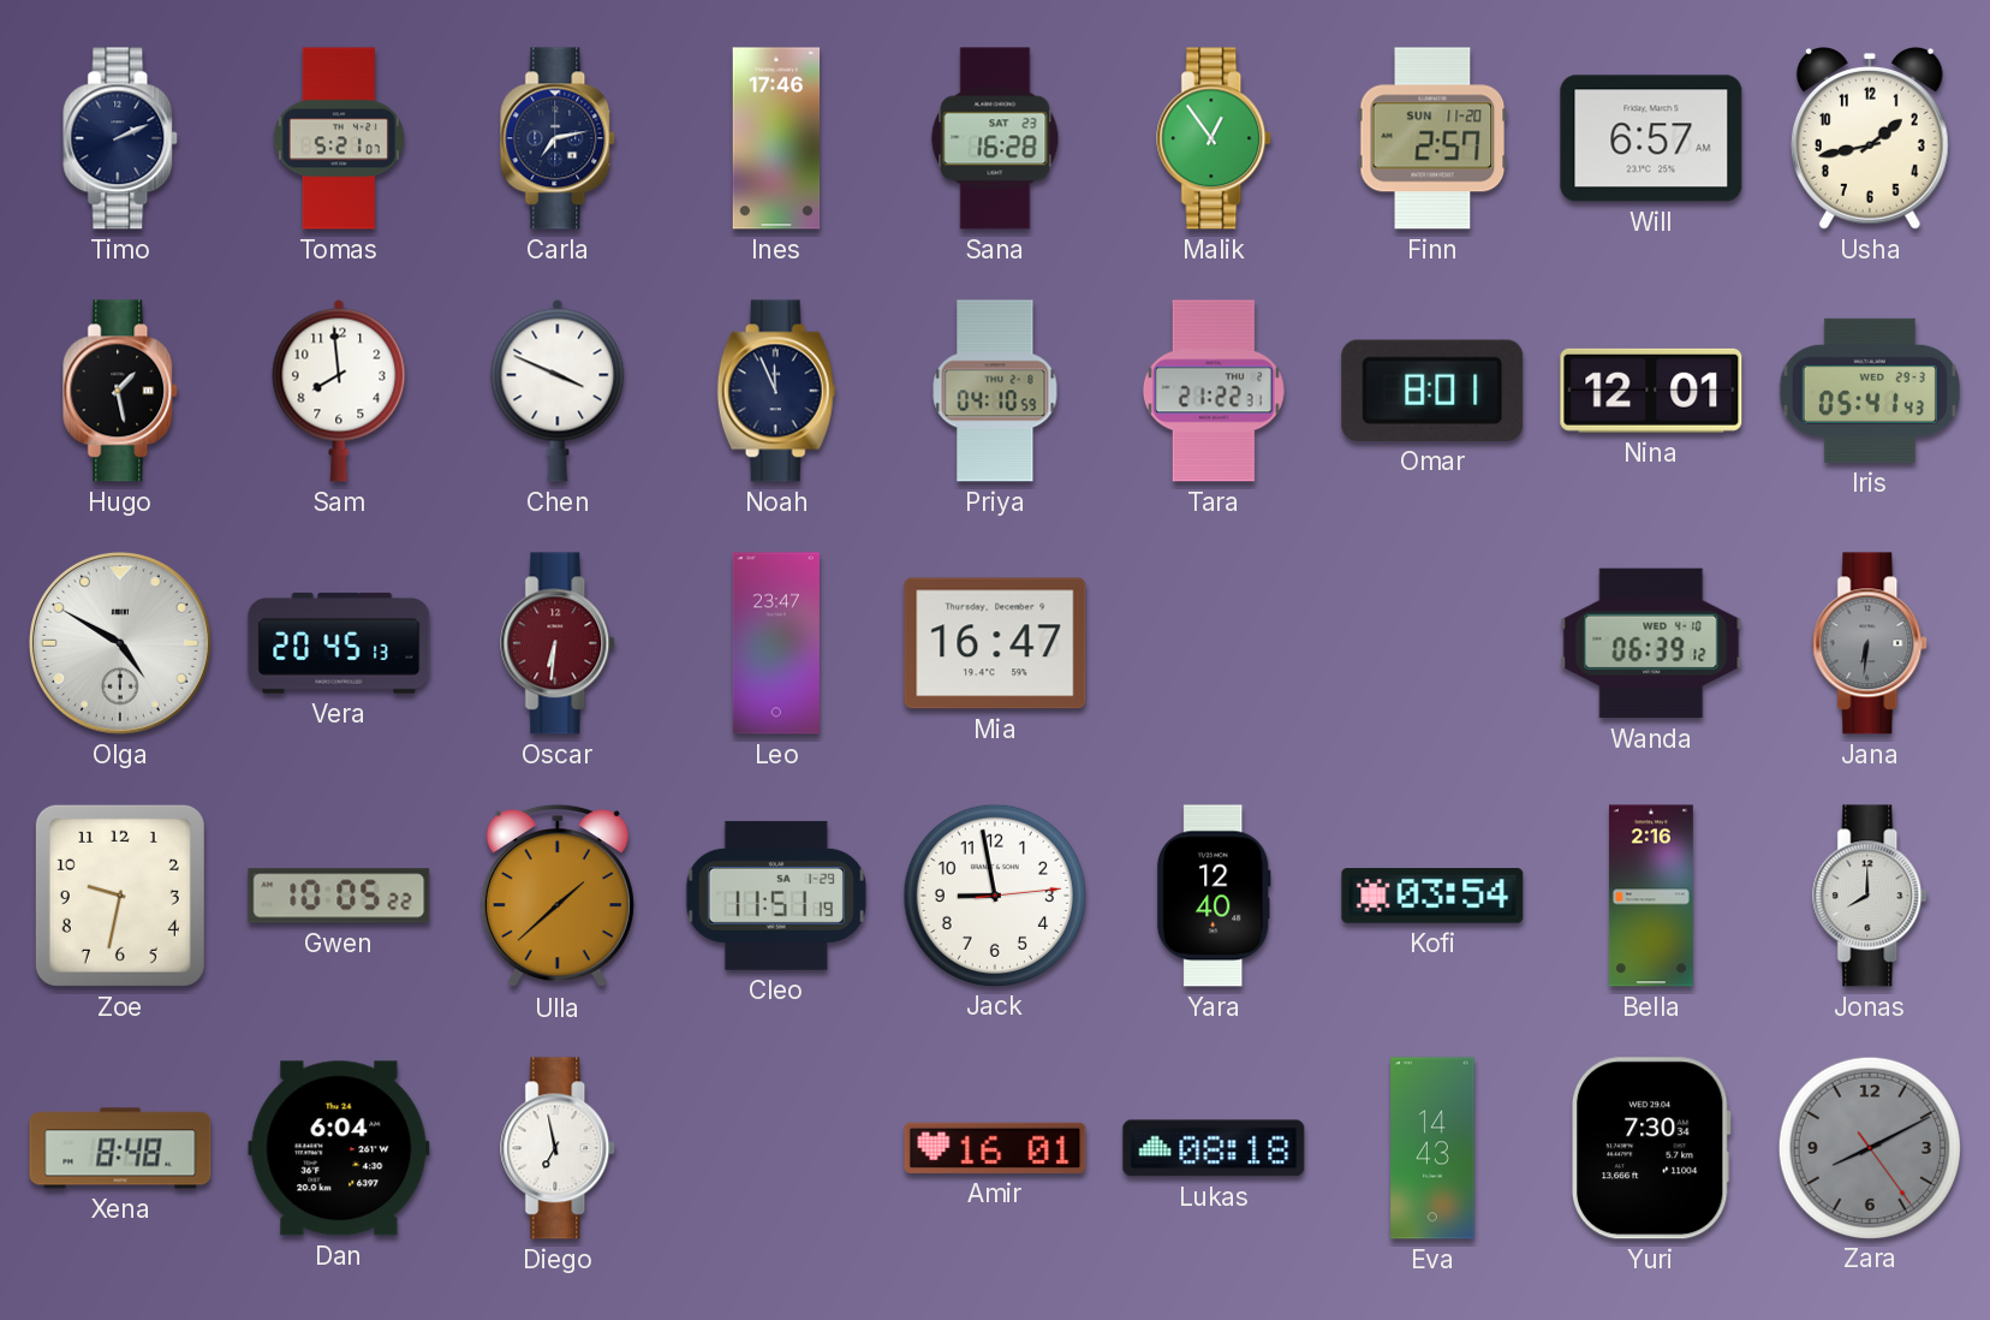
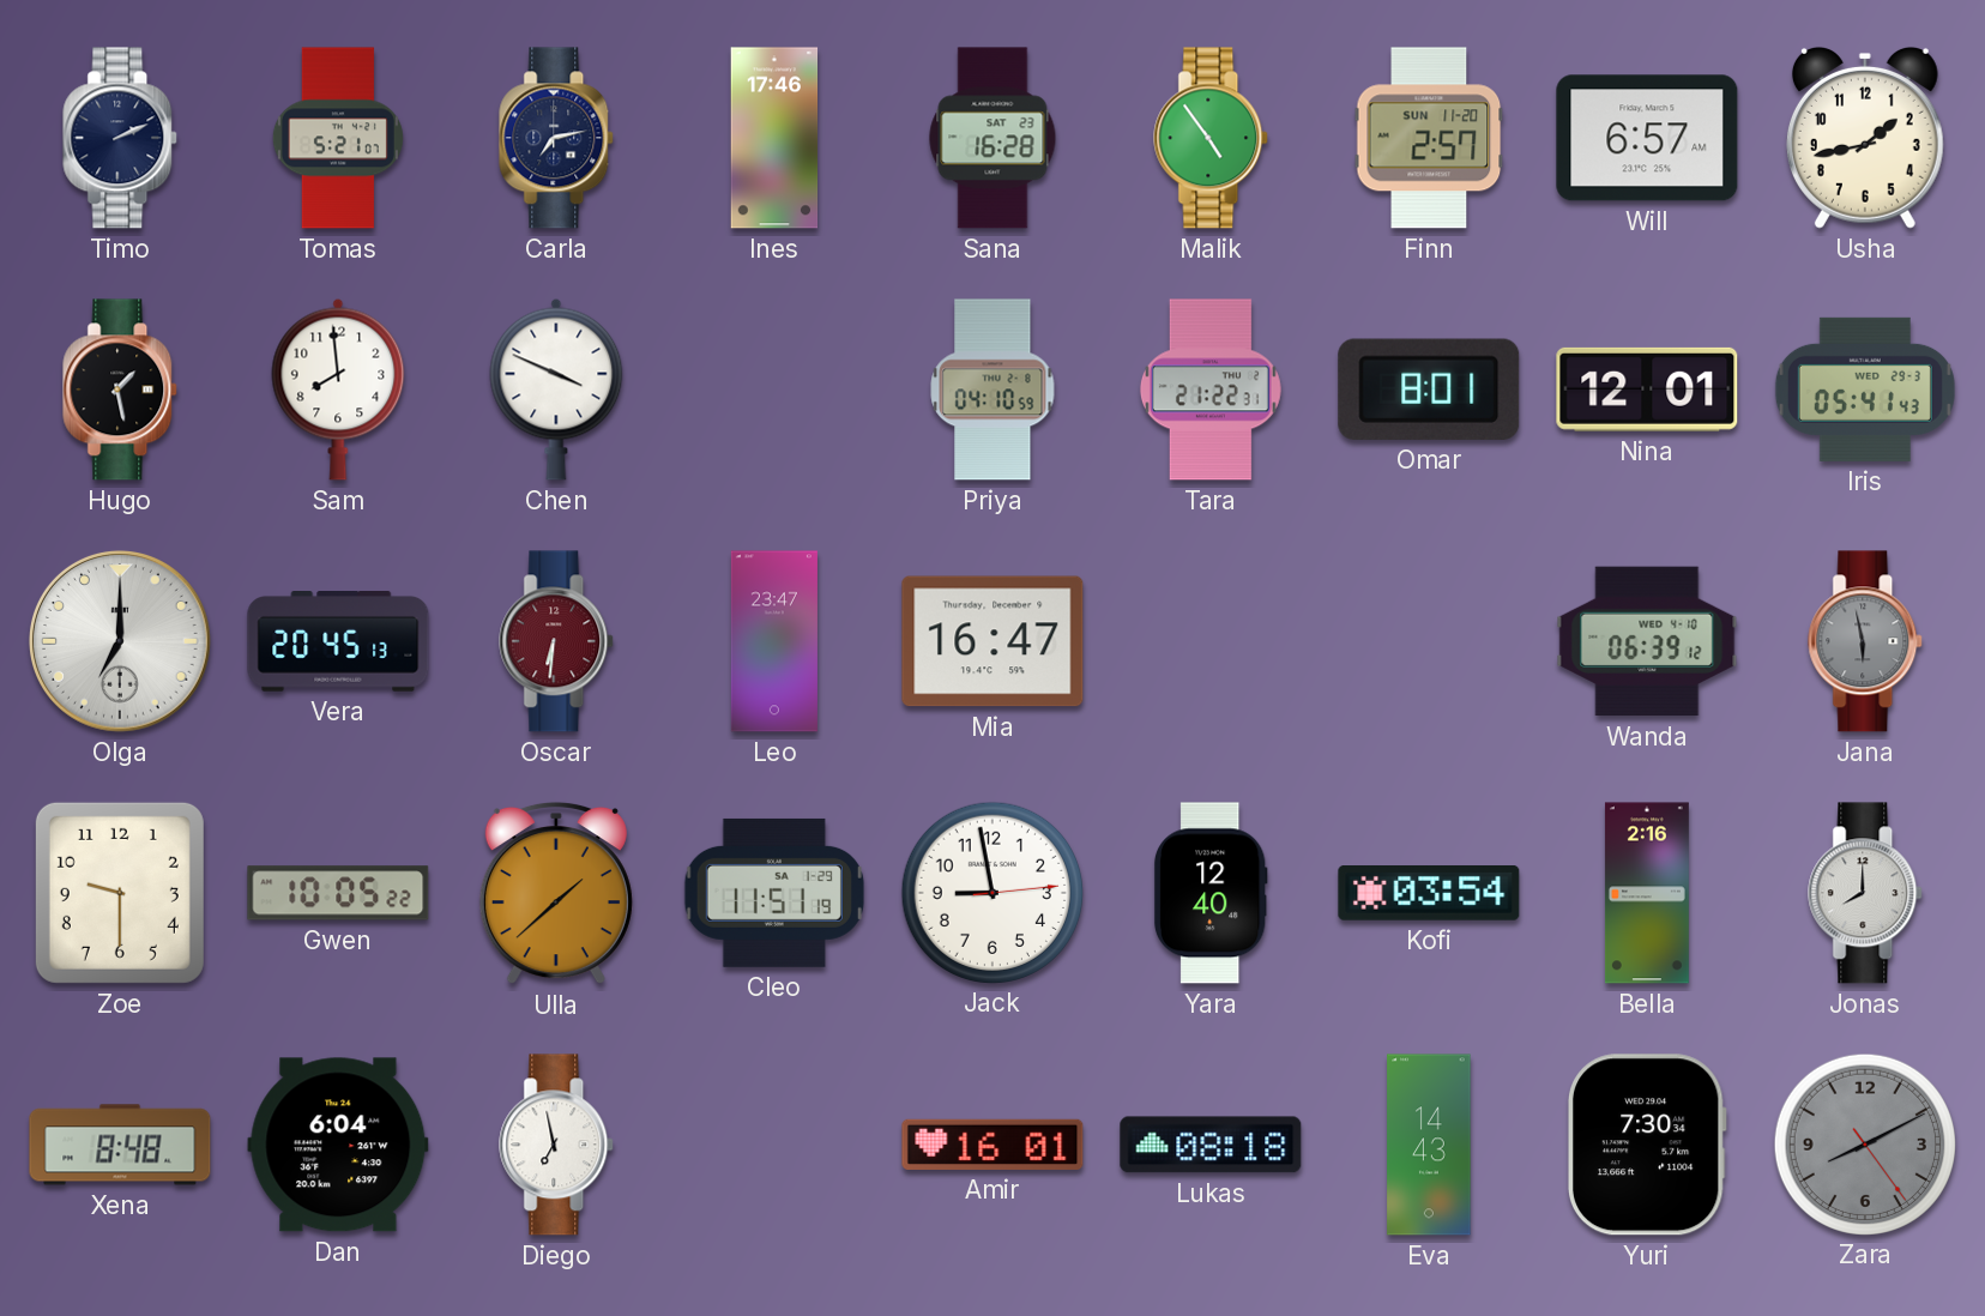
Malik: 12:54 -> 4:54 (1212, 138)
Noah: 11:56 -> none (776, 391)
Olga: 4:50 -> 7:00 (120, 641)
Jana: 6:31 -> 5:58 (1866, 641)
Zoe: 9:32 -> 9:30 (120, 893)
